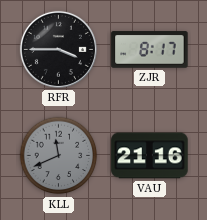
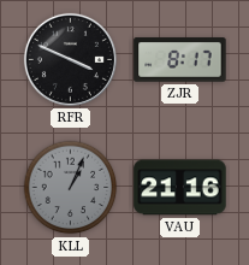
RFR: 3:45 -> 3:49 (70, 59)
KLL: 11:41 -> 1:04 (71, 188)
